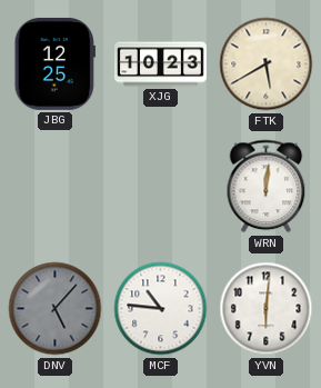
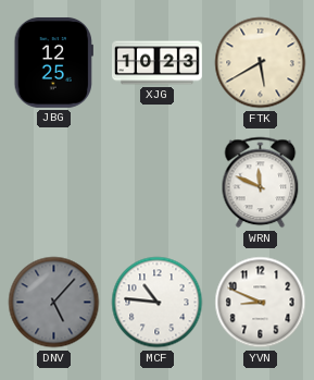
WRN: 12:01 -> 11:49 (261, 183)
YVN: 6:01 -> 8:49 (261, 303)
